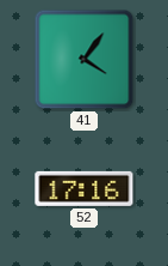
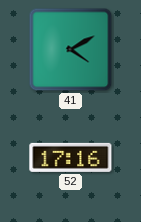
41: 4:06 -> 4:10 (71, 50)
